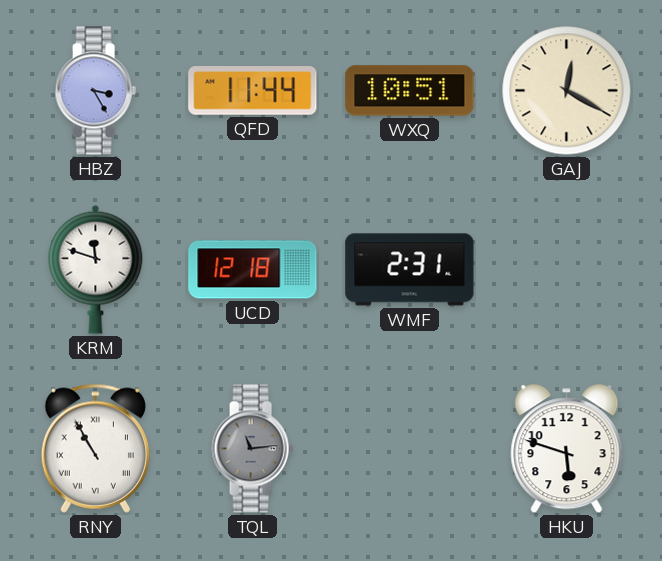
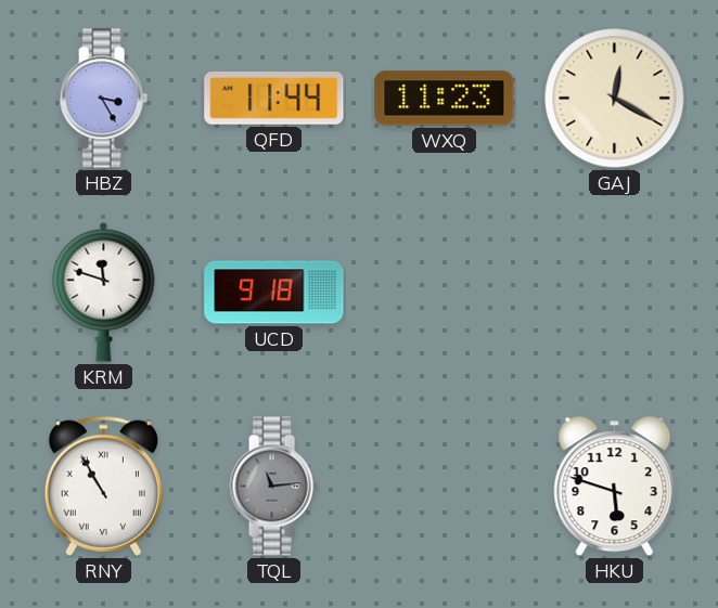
WXQ: 10:51 -> 11:23 (445, 99)
UCD: 12:18 -> 9:18 (274, 293)
WMF: 2:31 -> none (410, 270)
